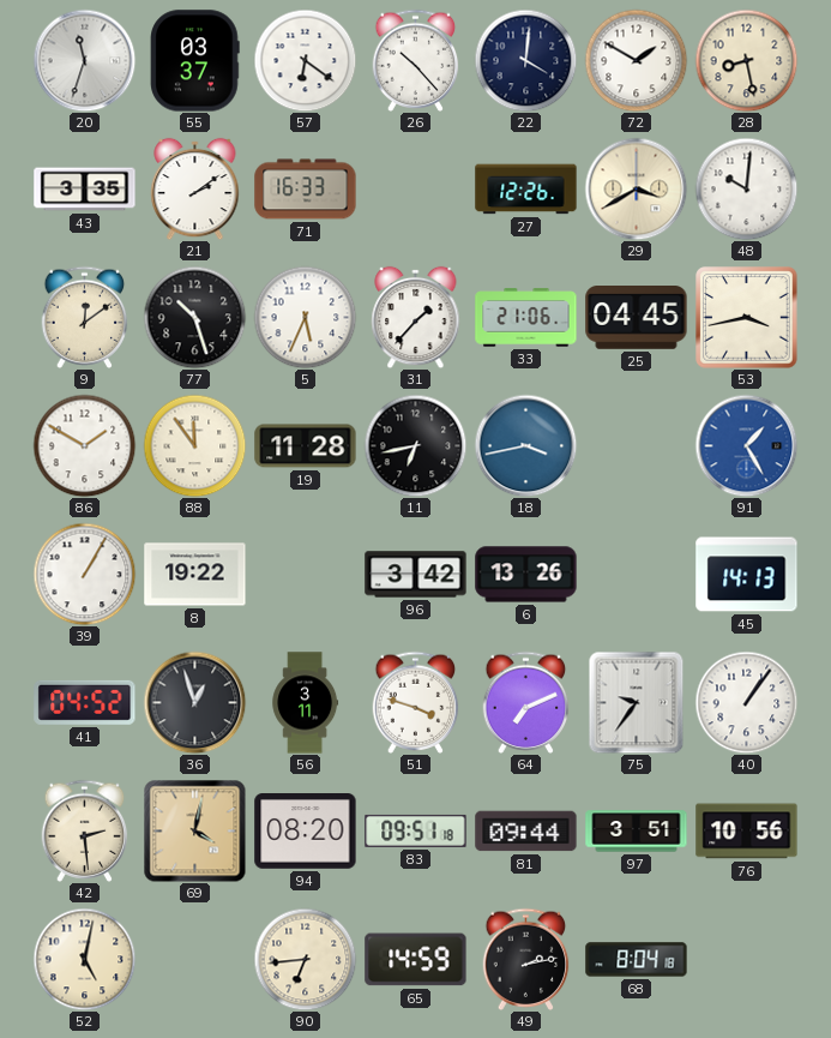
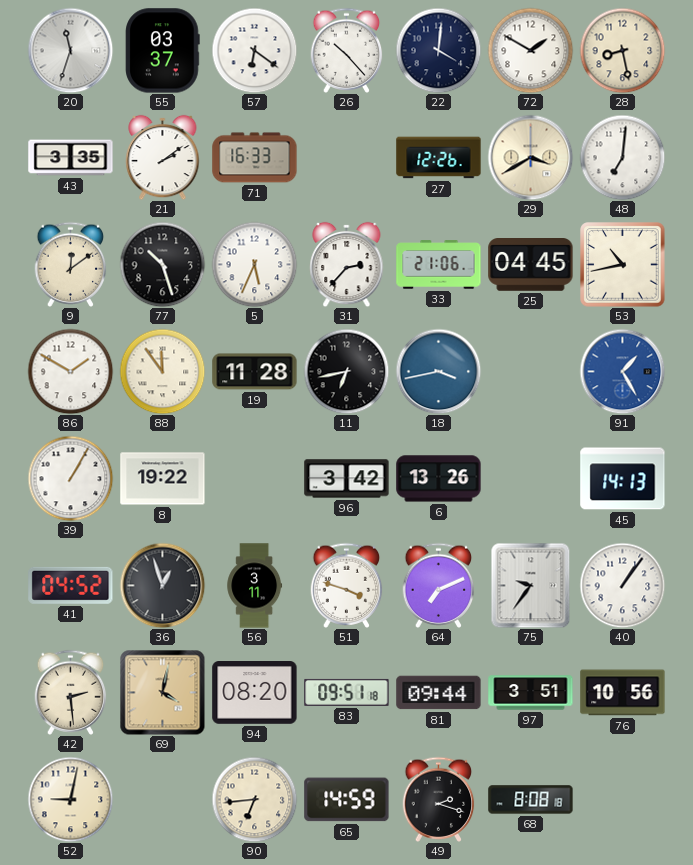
48: 10:01 -> 7:01 (622, 157)
31: 1:37 -> 2:37 (347, 264)
53: 3:43 -> 10:43 (623, 265)
52: 5:02 -> 9:02 (70, 799)
49: 2:13 -> 2:18 (439, 799)
68: 8:04 -> 8:08 (531, 800)
